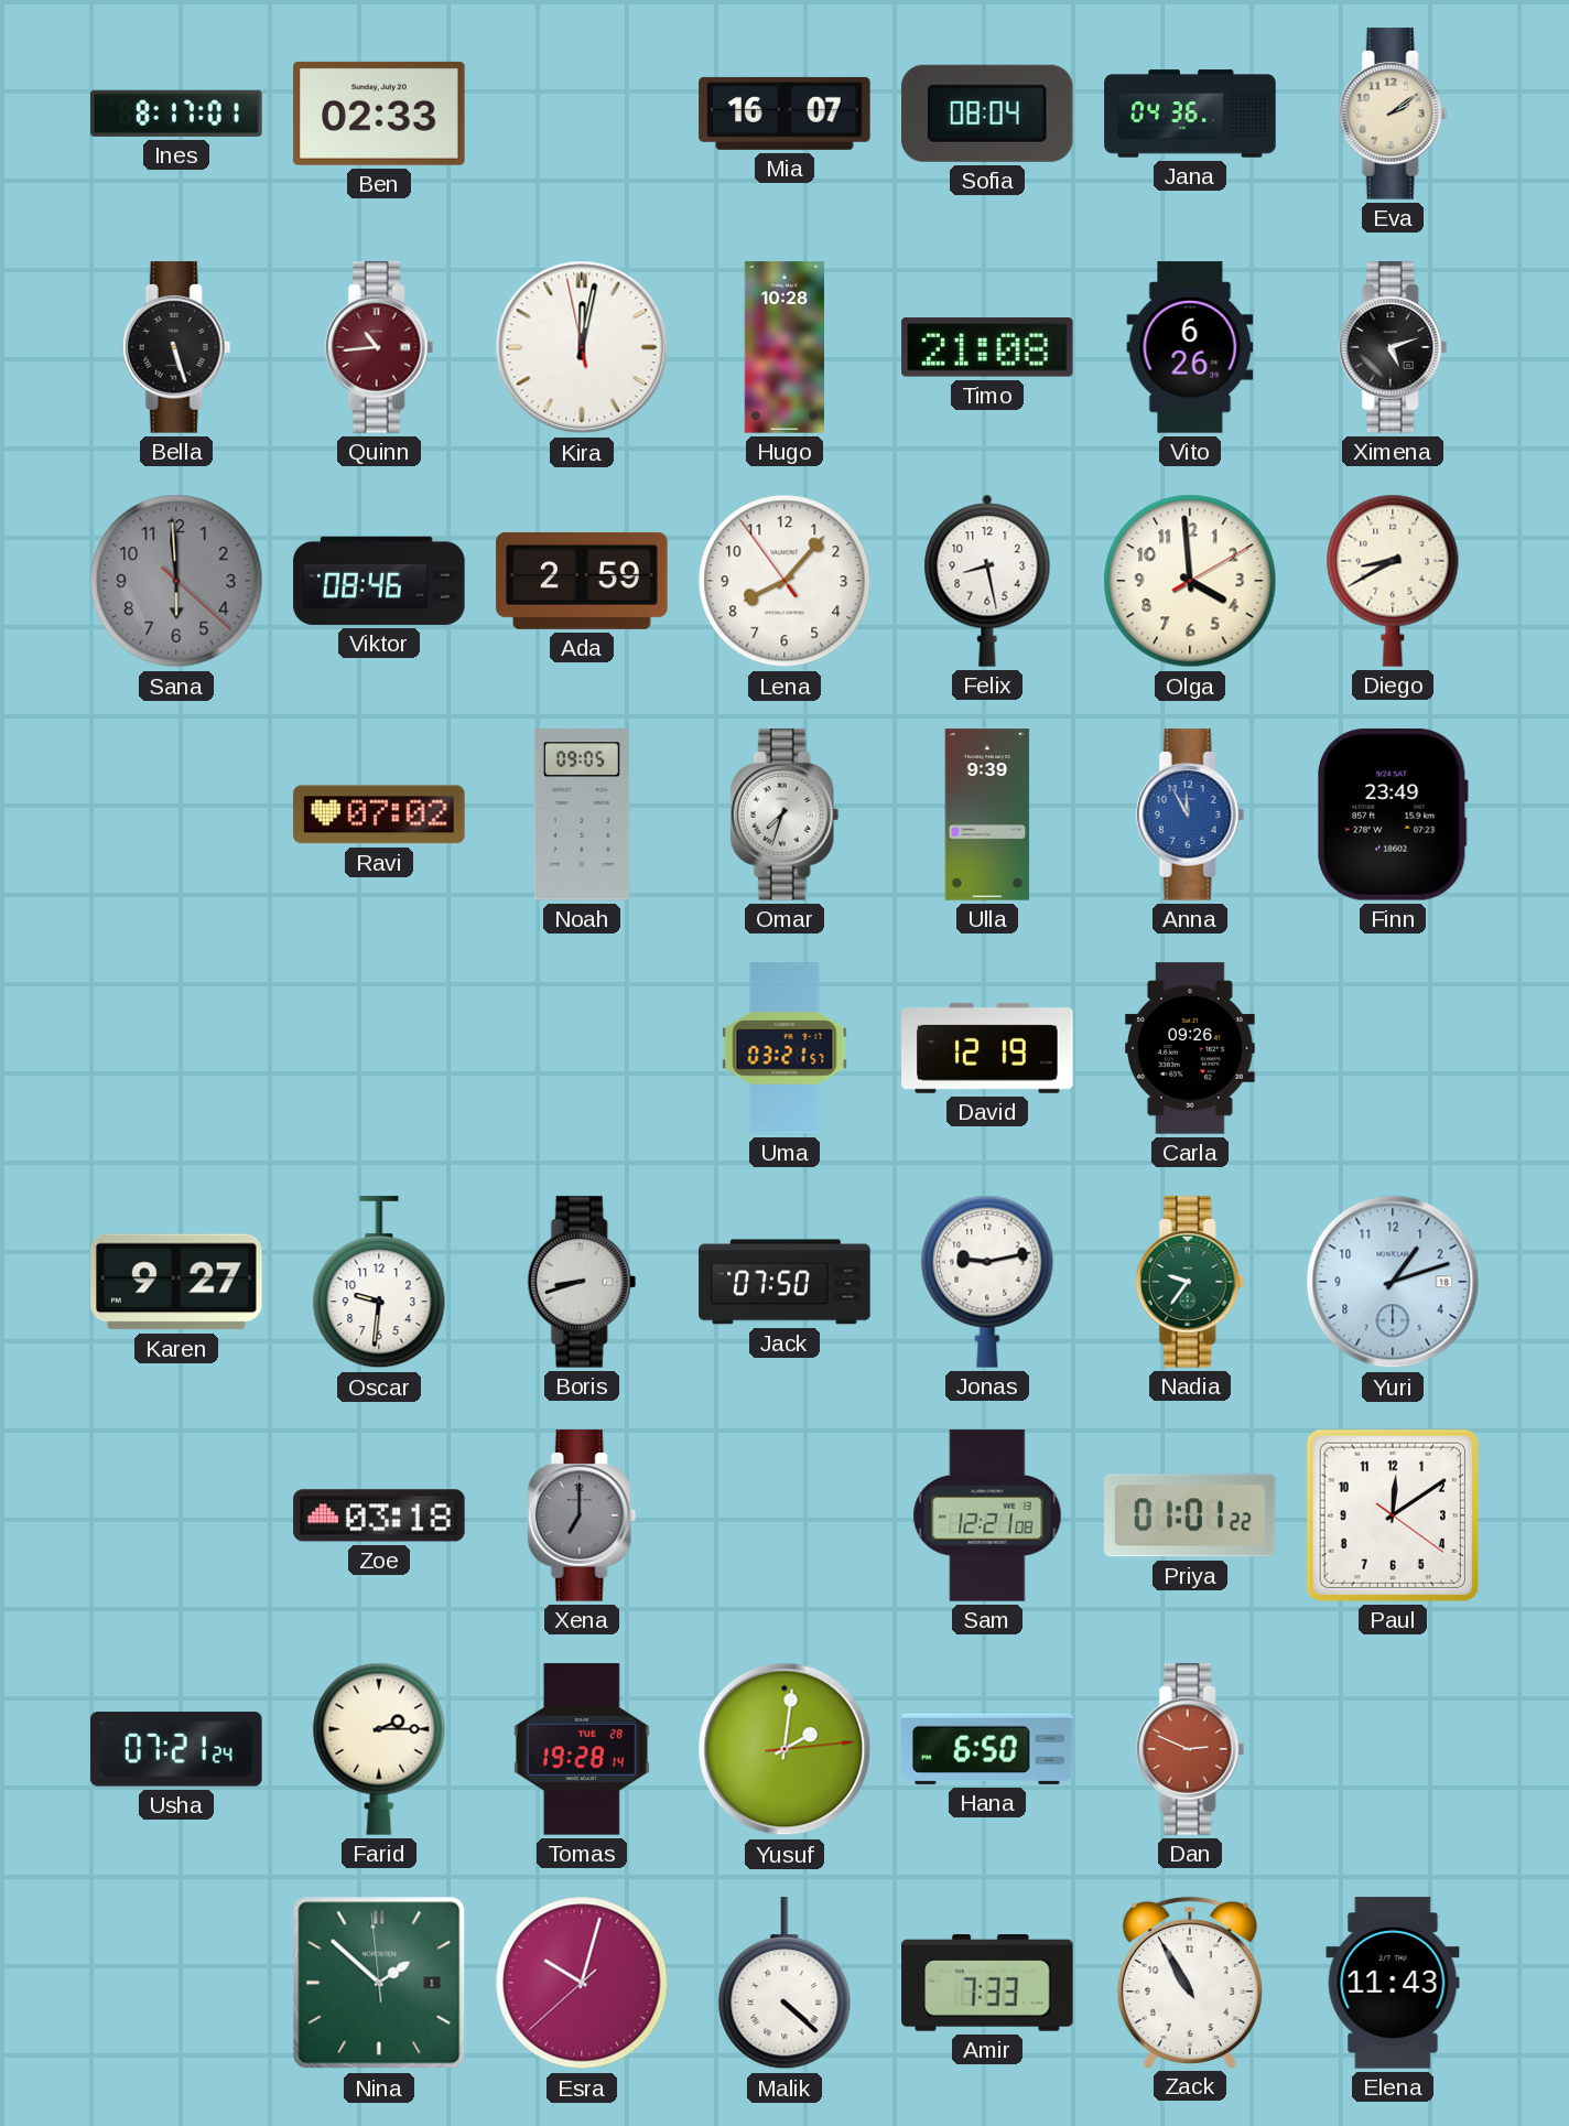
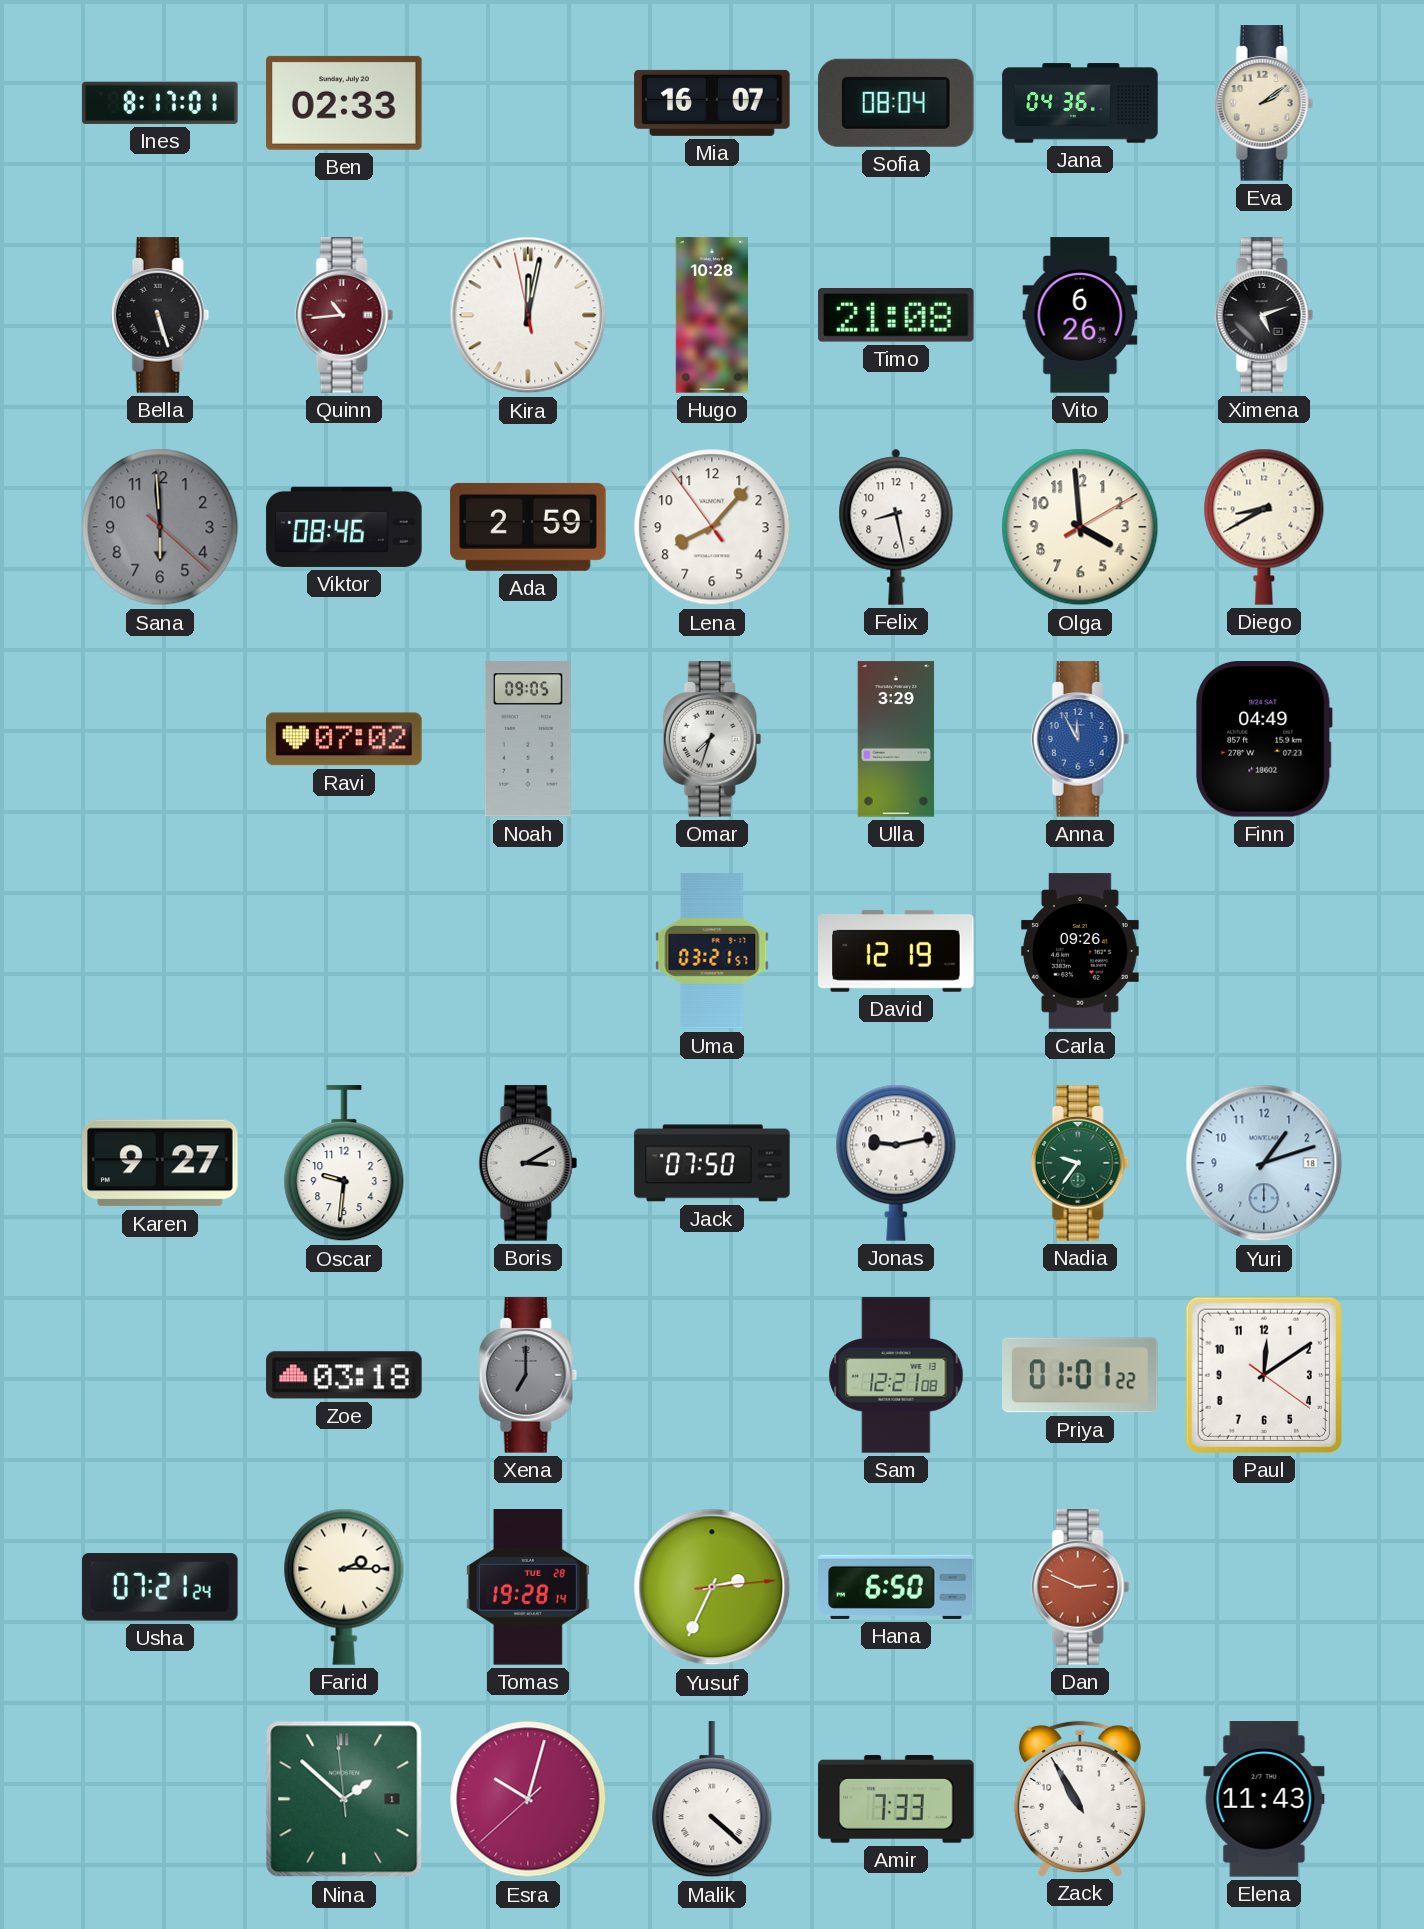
Ulla: 9:39 -> 3:29 (896, 739)
Finn: 23:49 -> 04:49 (1265, 740)
Boris: 8:42 -> 3:10 (528, 1163)
Yusuf: 2:01 -> 2:34 (712, 1587)
